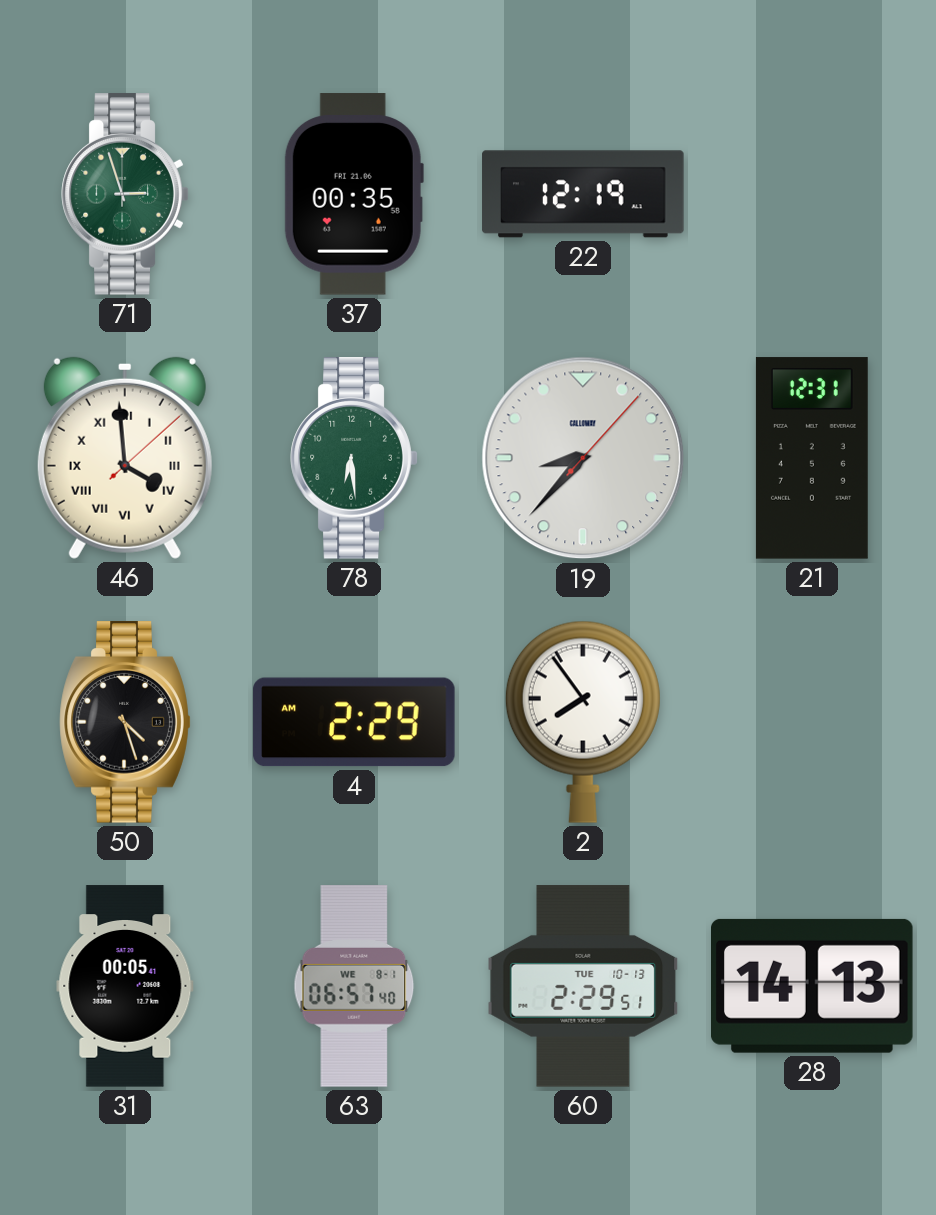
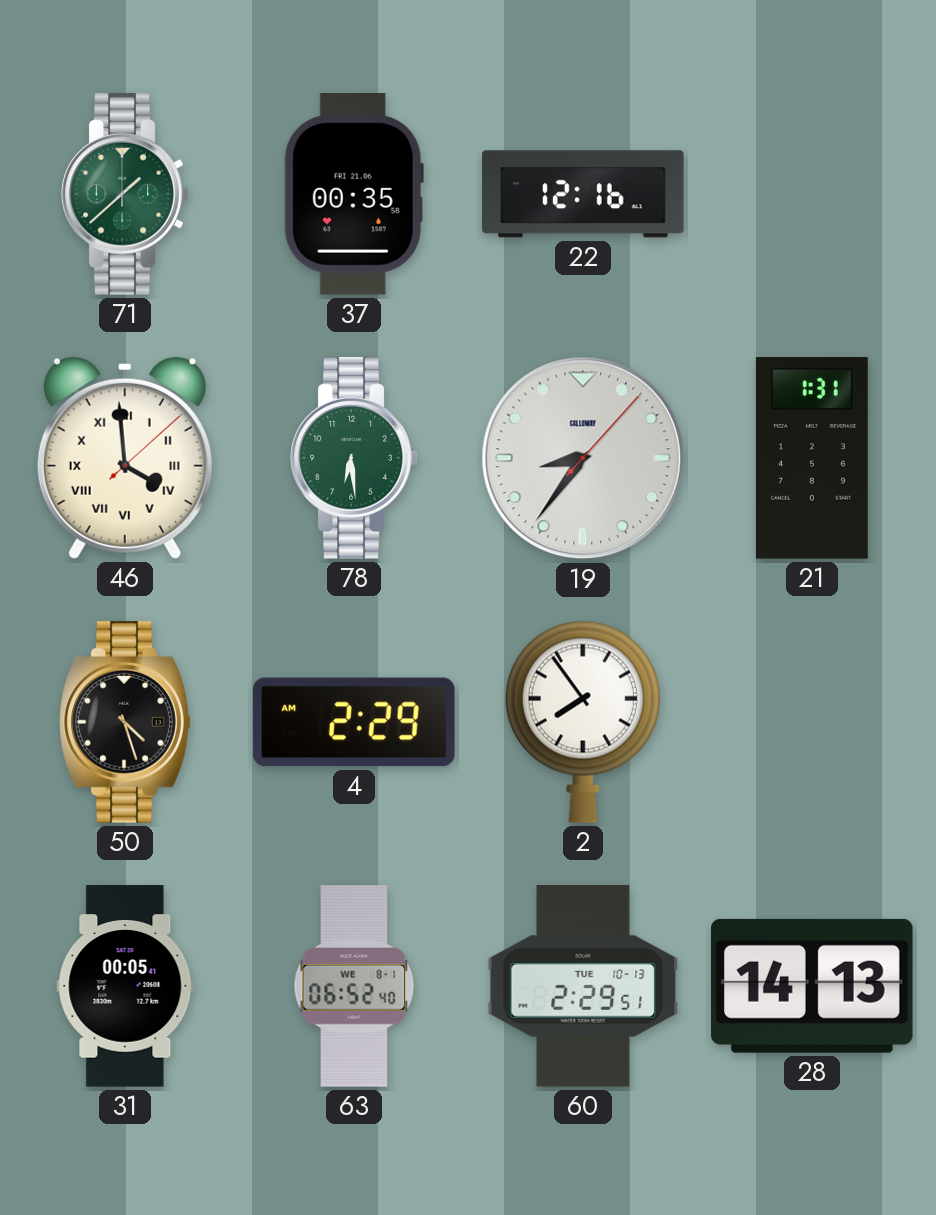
71: 2:57 -> 1:38 (125, 194)
22: 12:19 -> 12:16 (583, 194)
19: 8:37 -> 8:36 (583, 458)
21: 12:31 -> 1:31 (812, 458)
63: 06:57 -> 06:52 (354, 986)
